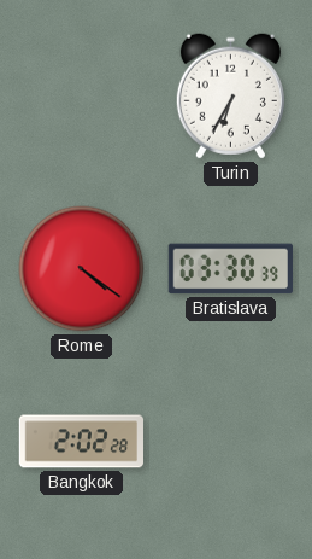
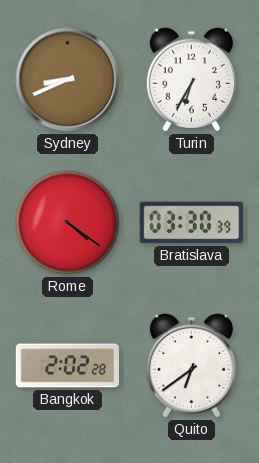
Sydney: none -> 8:41 (68, 80)
Quito: none -> 6:39 (191, 366)
